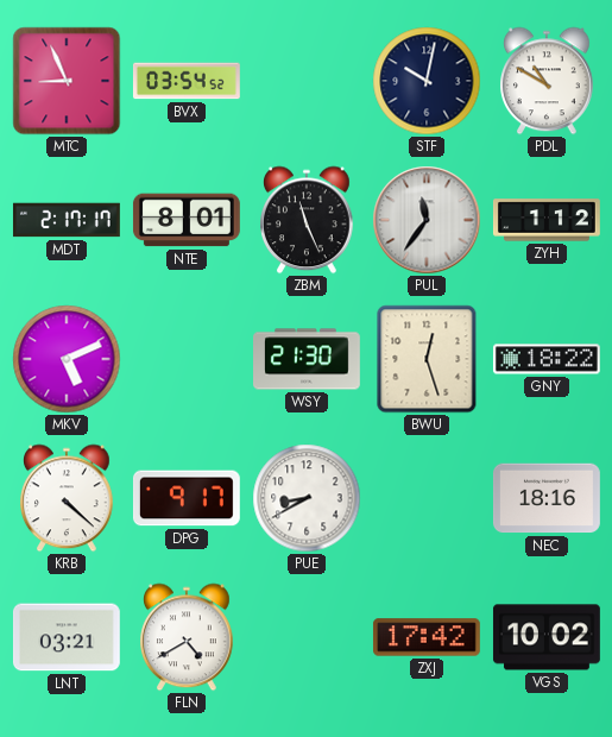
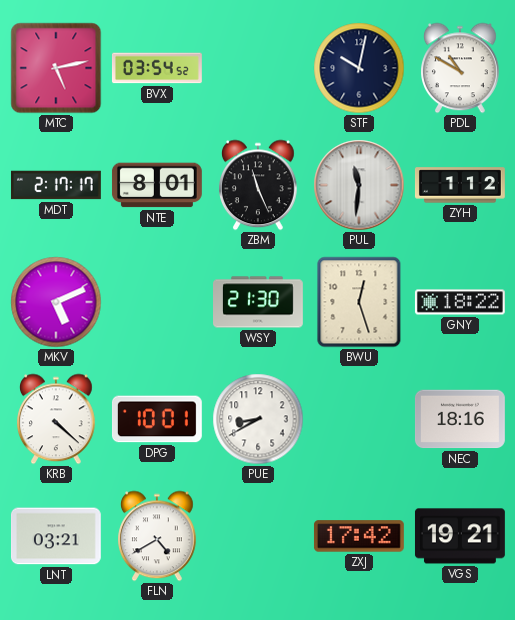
MTC: 8:56 -> 5:13 (56, 68)
PUL: 11:36 -> 11:31 (359, 185)
DPG: 9:17 -> 10:01 (157, 419)
VGS: 10:02 -> 19:21 (460, 536)
